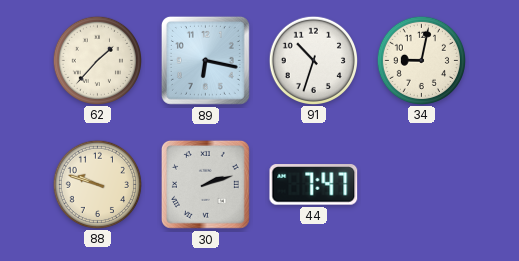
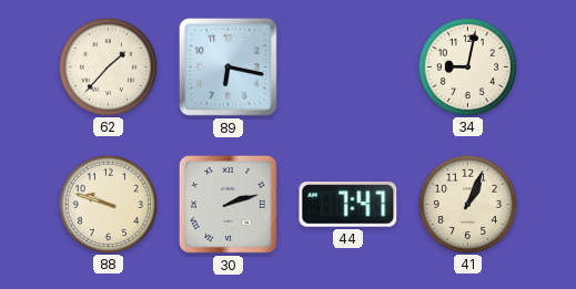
91: 10:33 -> none (313, 60)
41: none -> 1:04 (467, 204)
